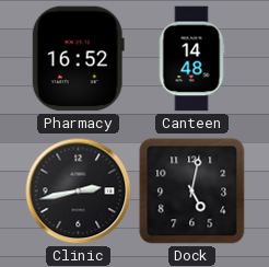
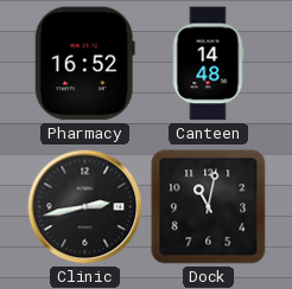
Dock: 5:02 -> 11:02 (209, 207)
